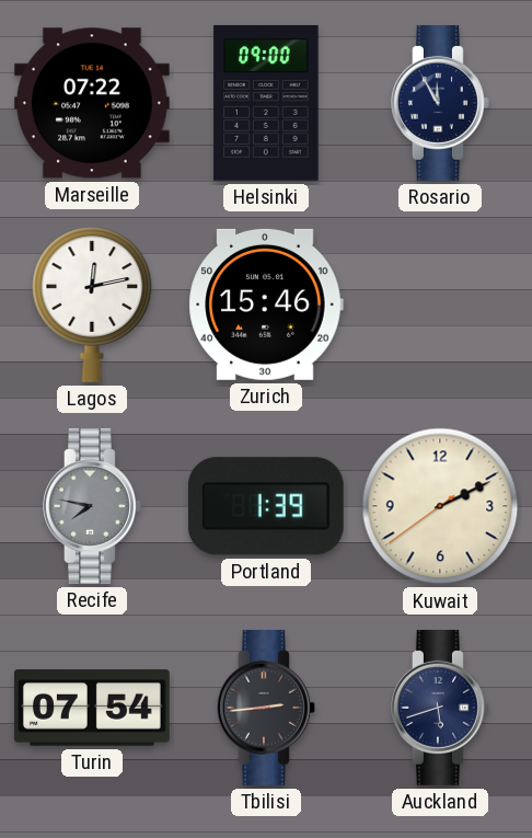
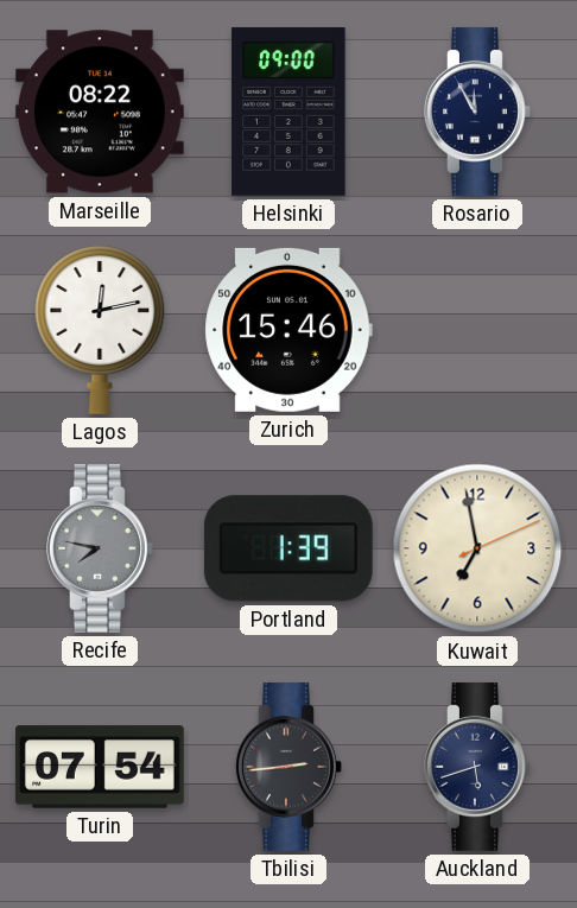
Marseille: 07:22 -> 08:22 (100, 112)
Kuwait: 2:10 -> 6:58 (477, 548)
